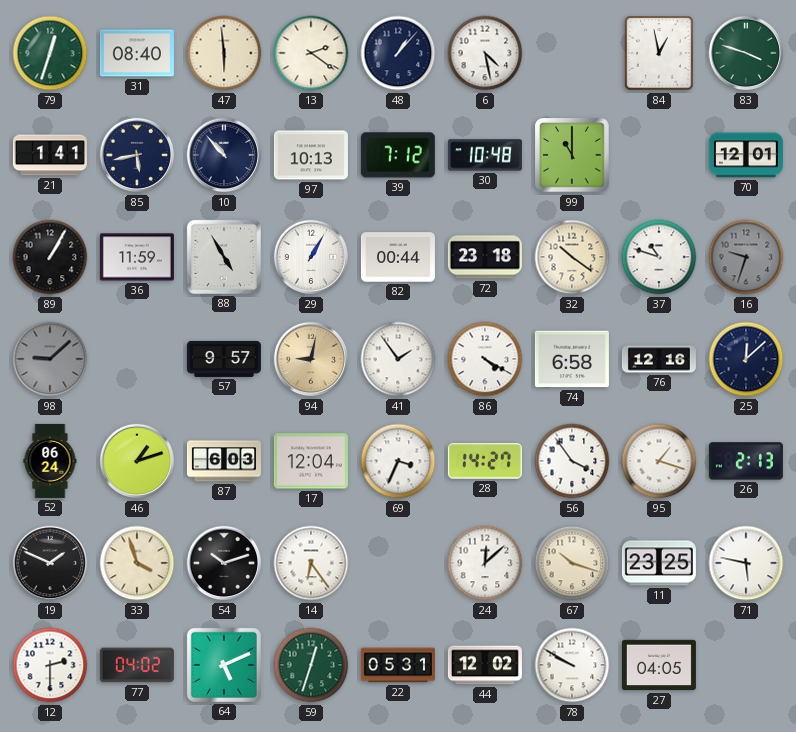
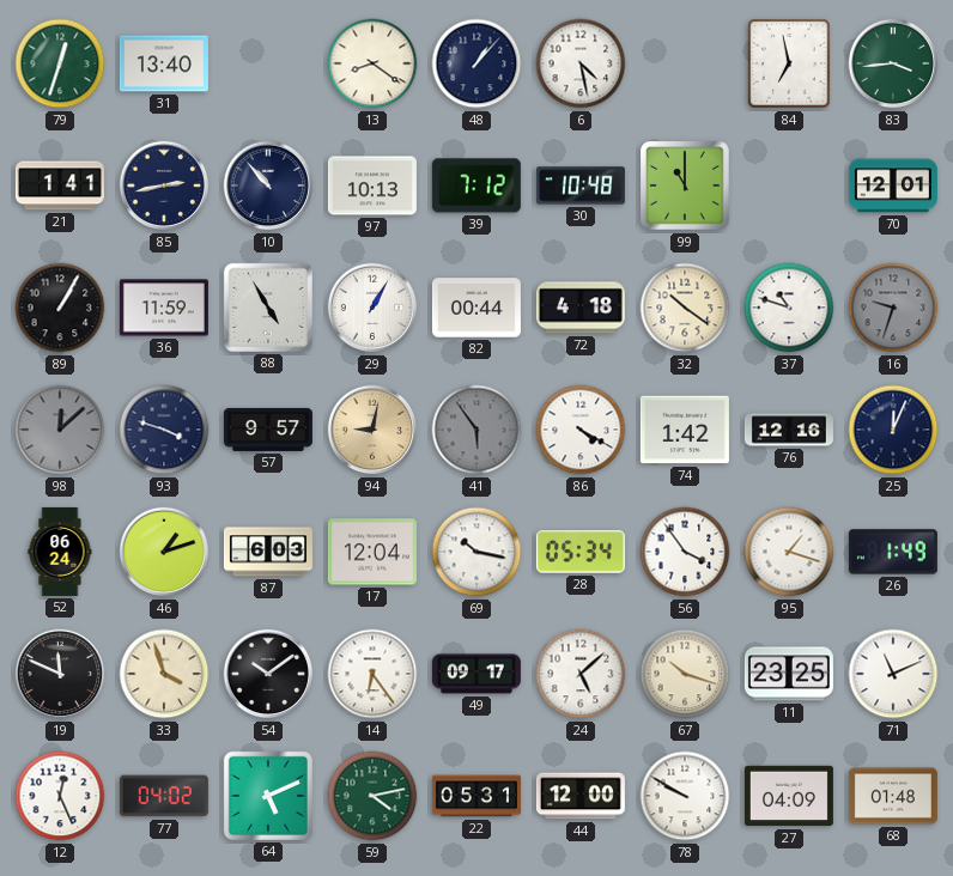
31: 08:40 -> 13:40 (164, 63)
47: 5:59 -> none (224, 53)
13: 2:21 -> 8:21 (372, 63)
84: 12:58 -> 6:58 (789, 63)
83: 3:48 -> 3:44 (893, 63)
85: 5:43 -> 2:43 (164, 185)
72: 23:18 -> 4:18 (581, 308)
98: 9:08 -> 12:08 (60, 430)
93: none -> 3:48 (164, 430)
41: 1:54 -> 5:54 (476, 430)
41 dial: white -> grey (476, 430)
74: 6:58 -> 1:42 (685, 430)
25: 12:08 -> 12:04 (893, 430)
69: 3:34 -> 10:17 (476, 552)
28: 14:27 -> 05:34 (581, 552)
26: 2:13 -> 1:49 (893, 552)
19: 1:49 -> 11:49 (60, 674)
54: 10:12 -> 10:09 (268, 674)
49: none -> 09:17 (476, 674)
24: 12:08 -> 5:08 (581, 674)
71: 5:47 -> 11:11 (893, 674)
12: 2:30 -> 12:26 (60, 796)
59: 12:33 -> 4:13 (372, 796)
44: 12:02 -> 12:00 (581, 796)
27: 04:05 -> 04:09 (789, 796)
68: none -> 01:48 (893, 796)
